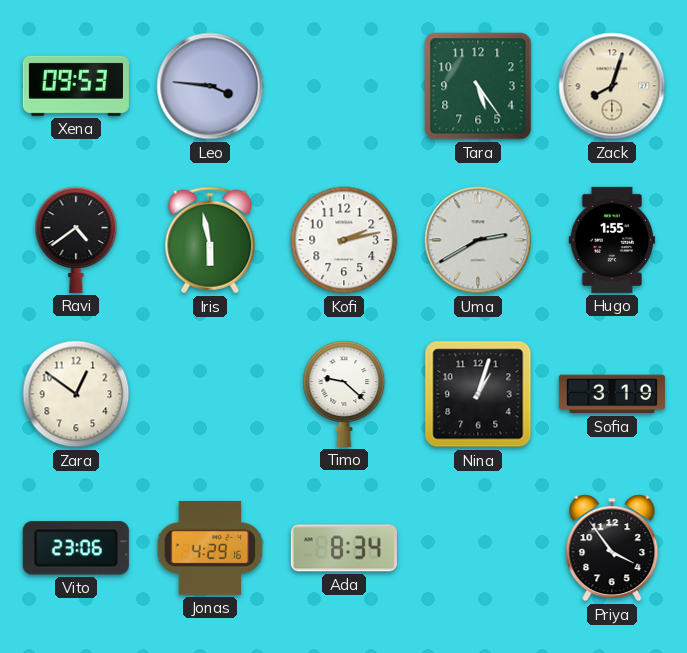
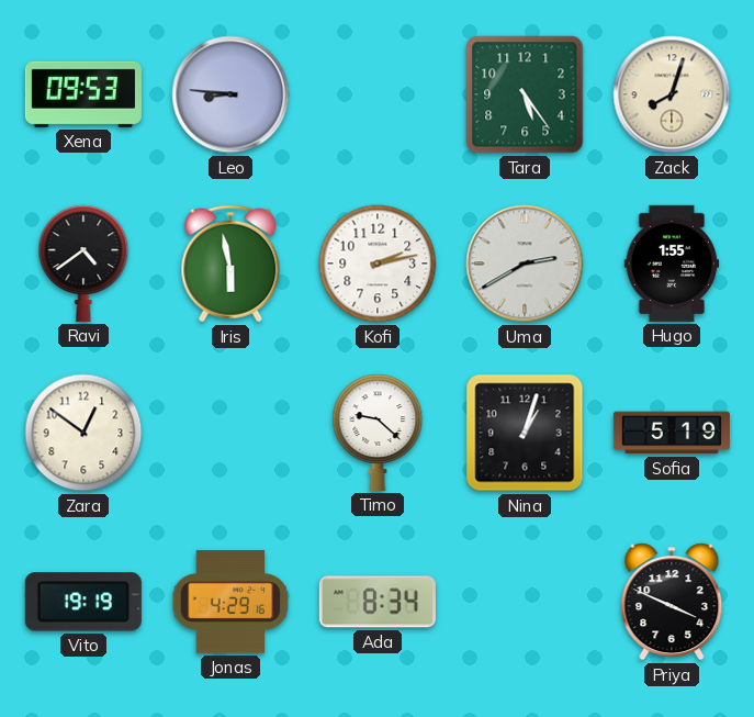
Leo: 3:46 -> 8:46 (230, 94)
Sofia: 3:19 -> 5:19 (672, 433)
Vito: 23:06 -> 19:19 (83, 602)
Priya: 3:54 -> 3:49 (672, 602)
